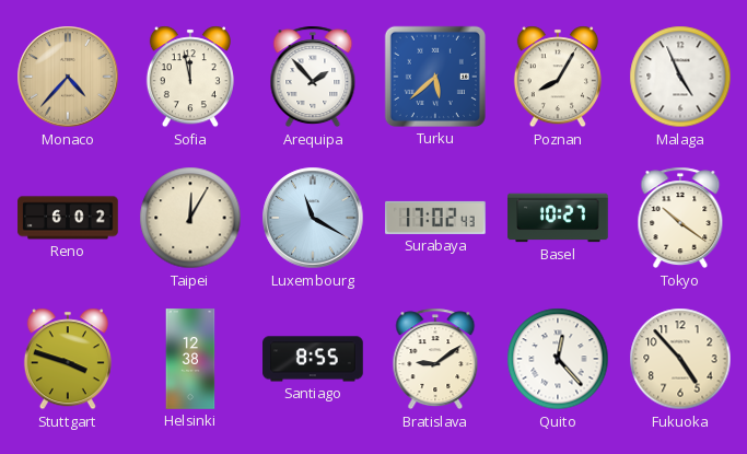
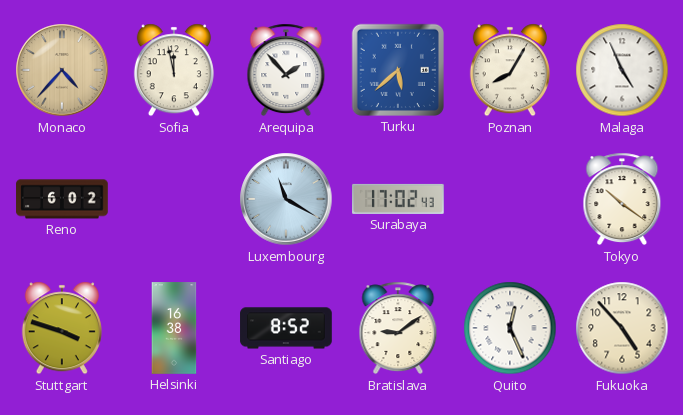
Taipei: 12:05 -> none (190, 218)
Basel: 10:27 -> none (558, 218)
Helsinki: 12:38 -> 16:38 (174, 328)
Santiago: 8:55 -> 8:52 (286, 328)
Quito: 12:23 -> 12:26 (510, 328)
